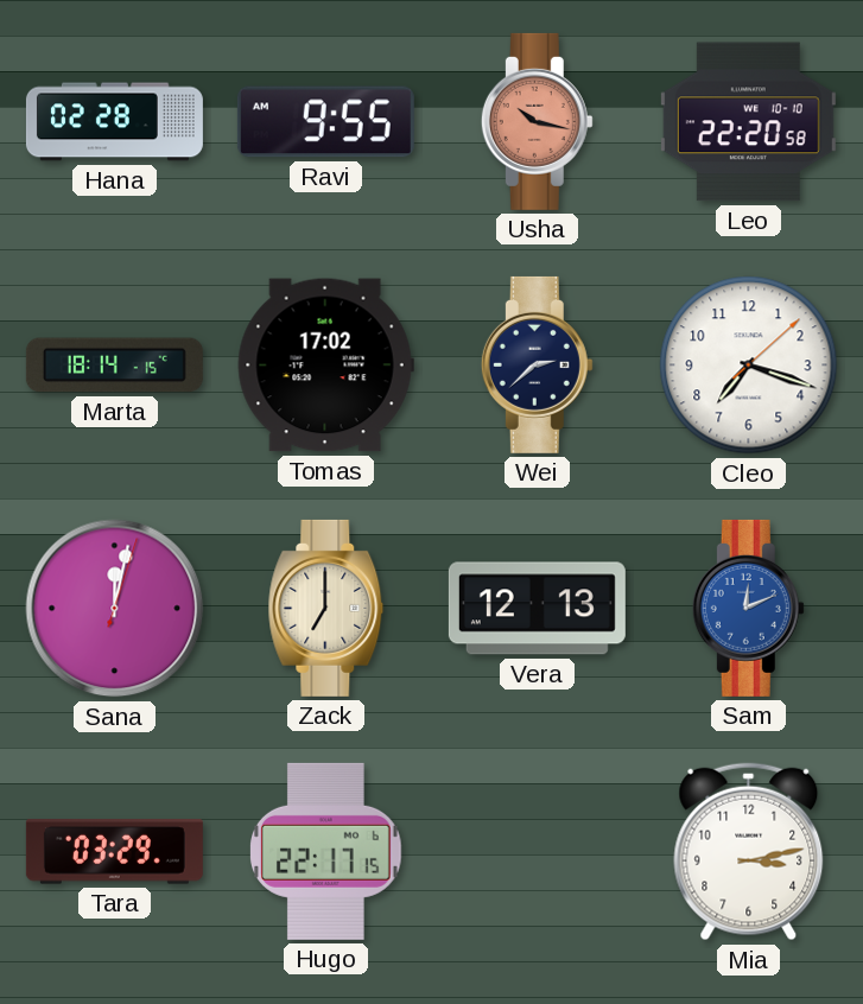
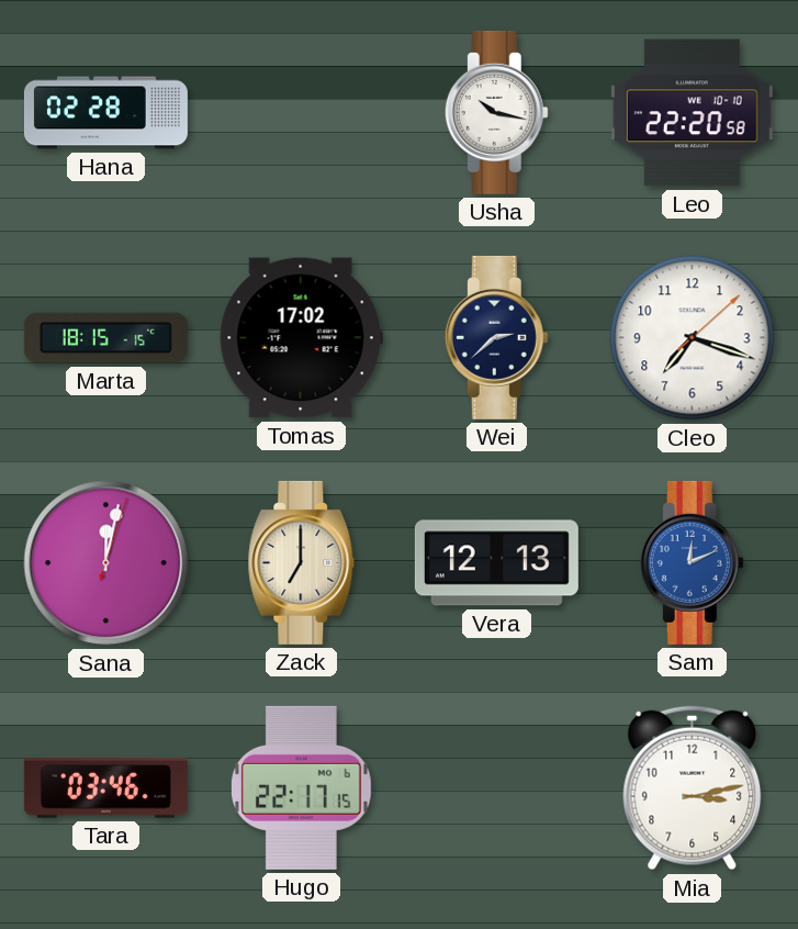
Ravi: 9:55 -> none (325, 122)
Usha dial: salmon -> white (496, 112)
Marta: 18:14 -> 18:15 (105, 338)
Tara: 03:29 -> 03:46 (105, 788)
